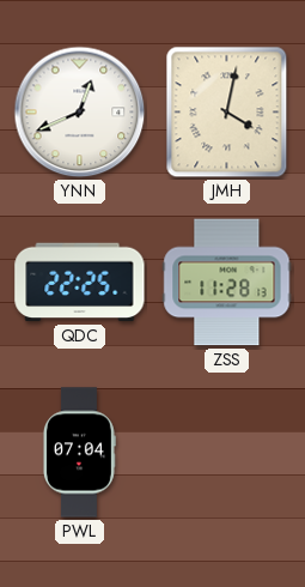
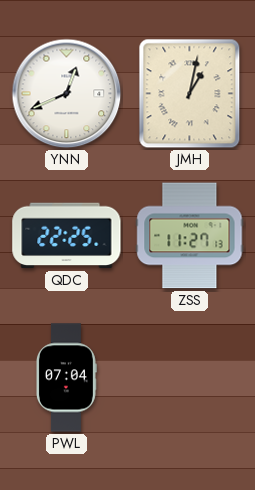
JMH: 4:02 -> 1:02 (190, 94)
ZSS: 11:28 -> 11:27 (190, 236)
